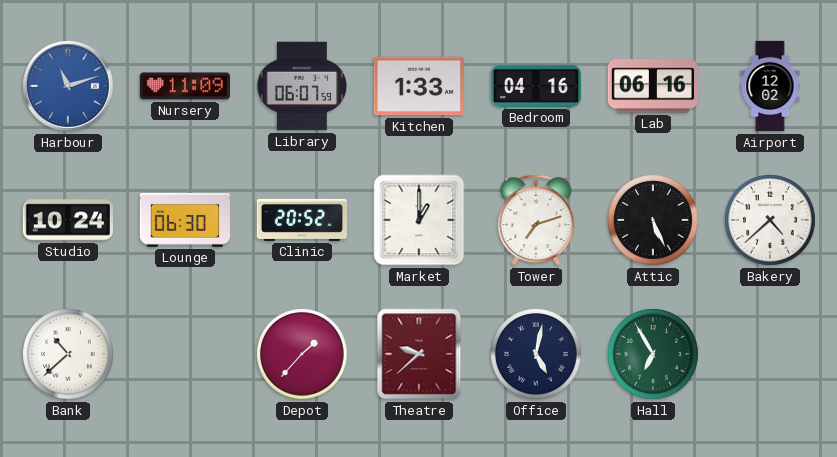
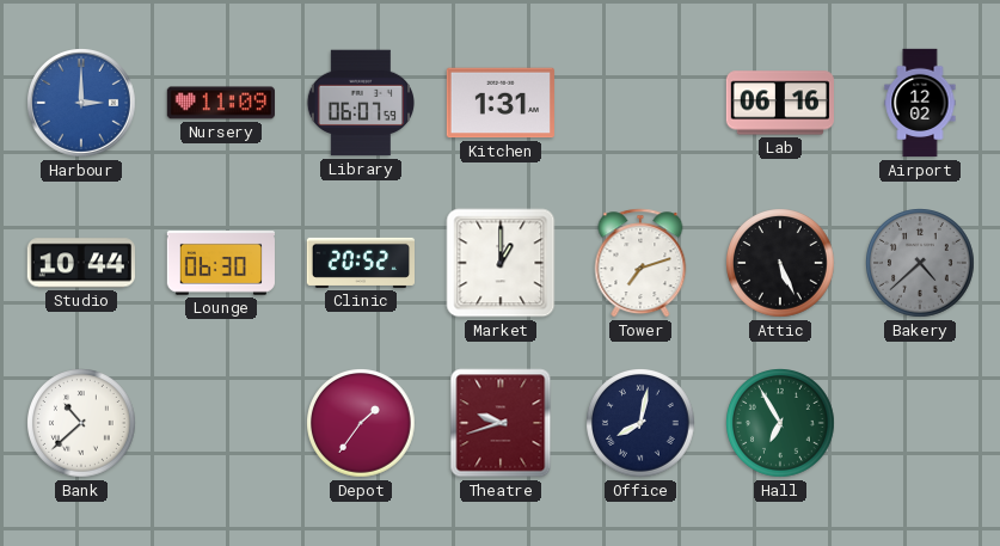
Harbour: 11:12 -> 3:00 (82, 104)
Kitchen: 1:33 -> 1:31 (499, 103)
Bedroom: 04:16 -> none (535, 86)
Studio: 10:24 -> 10:44 (81, 263)
Bakery dial: white -> grey (921, 264)
Depot: 1:37 -> 1:36 (362, 424)
Theatre: 9:38 -> 9:42 (501, 423)
Office: 5:02 -> 8:02 (642, 424)
